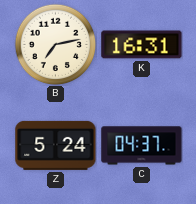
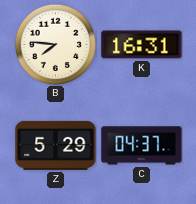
B: 7:13 -> 7:46 (55, 44)
Z: 5:24 -> 5:29 (56, 145)
